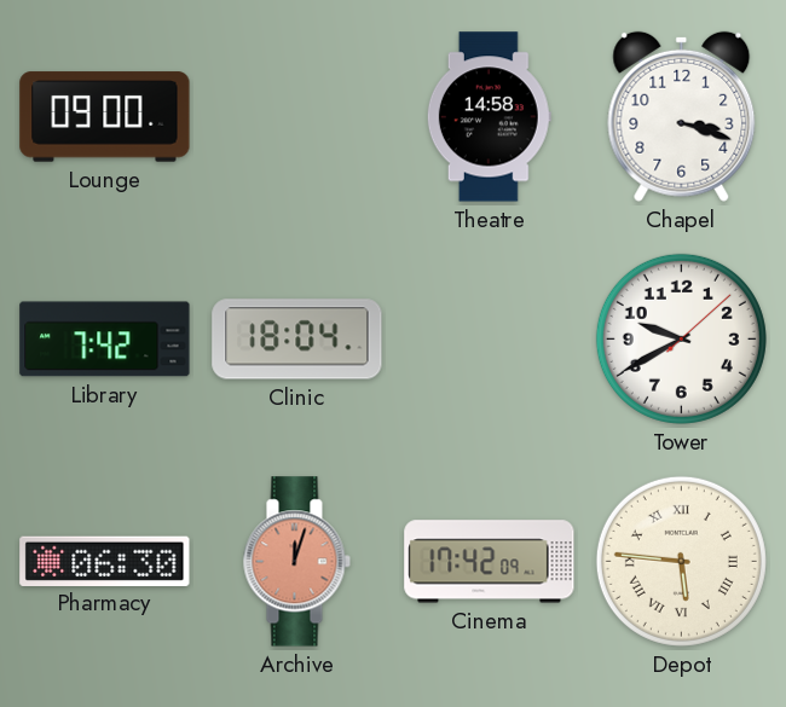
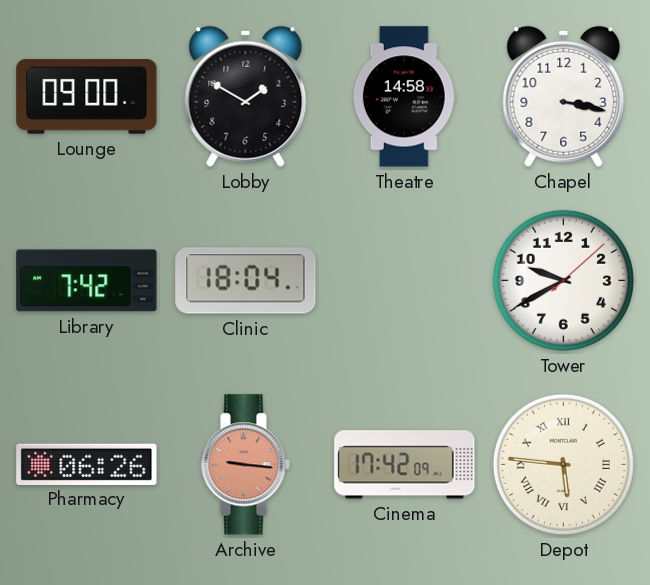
Lobby: none -> 1:50 (246, 96)
Chapel: 3:18 -> 3:17 (564, 96)
Pharmacy: 06:30 -> 06:26 (87, 464)
Archive: 12:03 -> 9:16 (245, 465)
